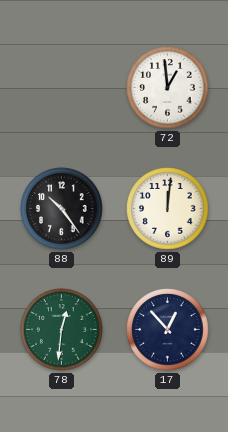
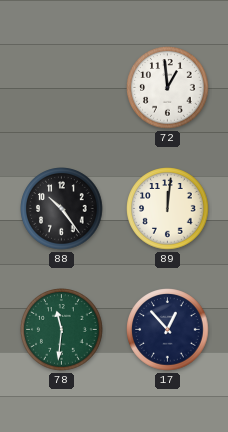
78: 12:31 -> 11:31 (62, 330)
